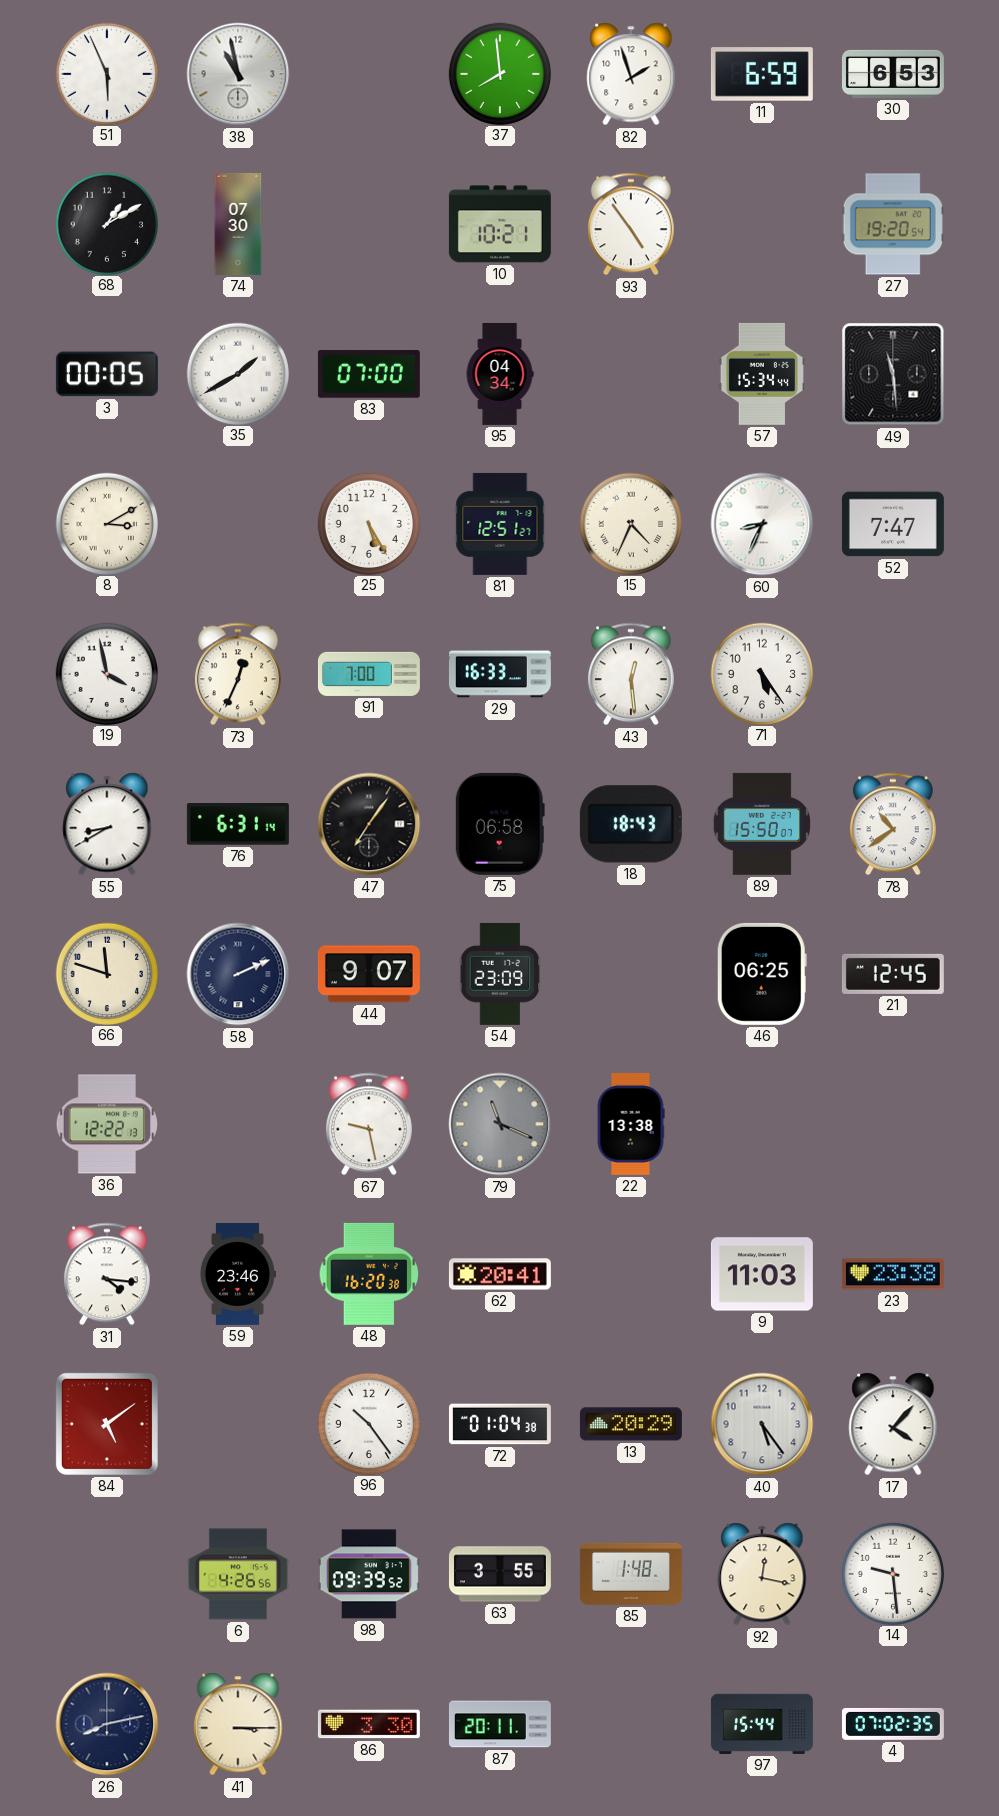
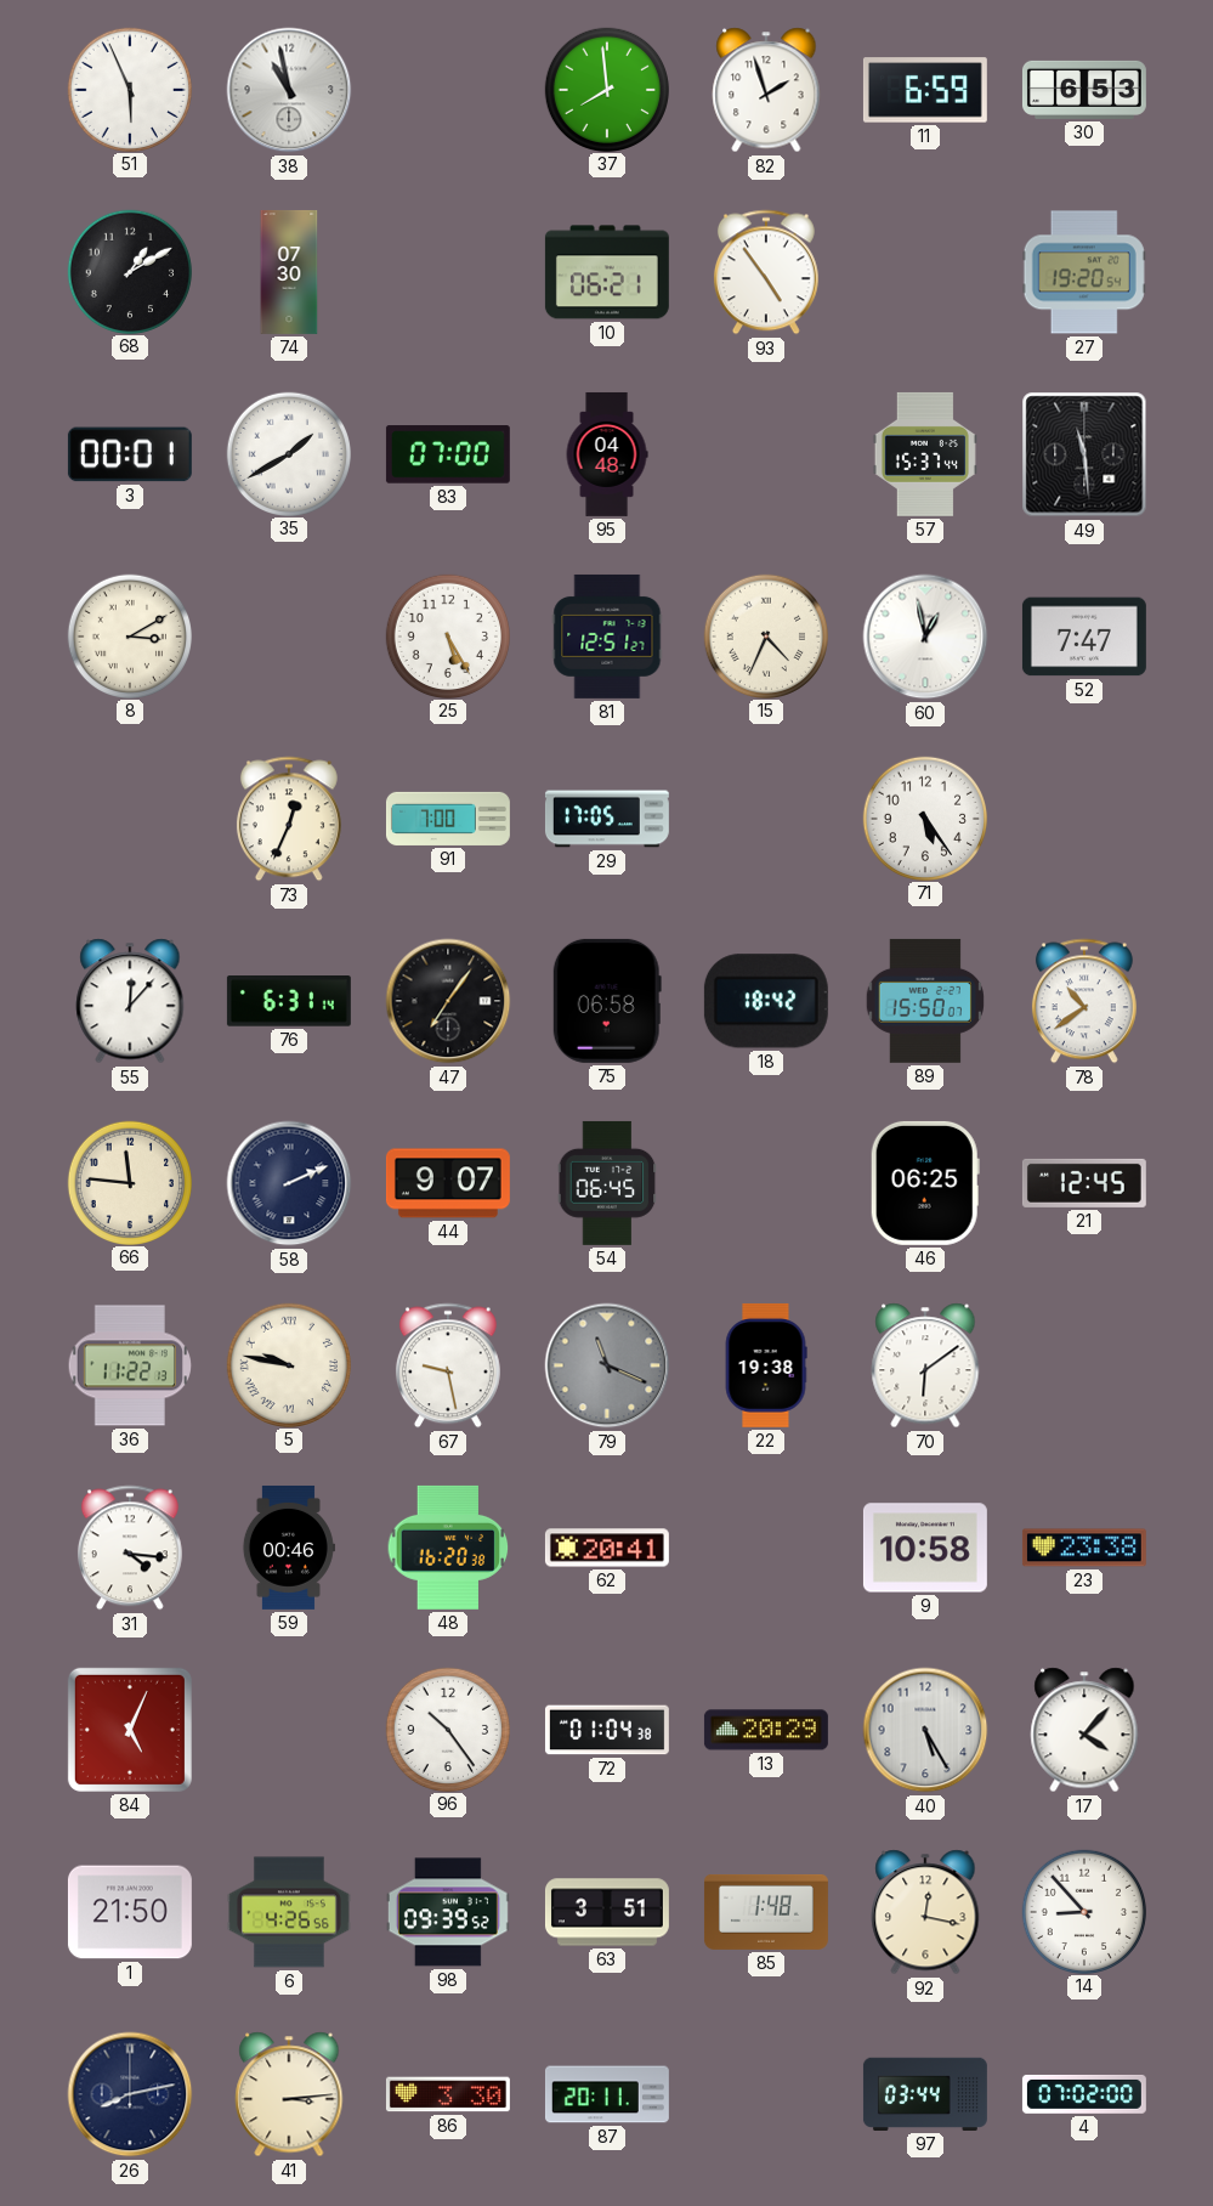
10: 10:21 -> 06:21 (607, 272)
3: 00:05 -> 00:01 (130, 454)
95: 04:34 -> 04:48 (607, 454)
57: 15:34 -> 15:37 (925, 454)
60: 8:34 -> 12:58 (925, 637)
19: 3:58 -> none (106, 673)
29: 16:33 -> 17:05 (607, 819)
43: 12:29 -> none (631, 674)
55: 8:40 -> 12:07 (130, 1001)
18: 18:43 -> 18:42 (766, 1001)
66: 11:48 -> 11:46 (129, 1182)
54: 23:09 -> 06:45 (607, 1183)
36: 12:22 -> 11:22 (129, 1365)
5: none -> 9:47 (288, 1364)
22: 13:38 -> 19:38 (766, 1365)
70: none -> 6:09 (925, 1365)
59: 23:46 -> 00:46 (288, 1548)
9: 11:03 -> 10:58 (925, 1548)
84: 5:09 -> 5:04 (130, 1730)
40: 5:24 -> 5:25 (925, 1730)
1: none -> 21:50 (130, 1912)
63: 3:55 -> 3:51 (607, 1912)
14: 9:29 -> 8:53 (1083, 1911)
41: 3:15 -> 3:14 (289, 2094)
97: 15:44 -> 03:44 (925, 2094)
4: 07:02:35 -> 07:02:00 (1084, 2094)
